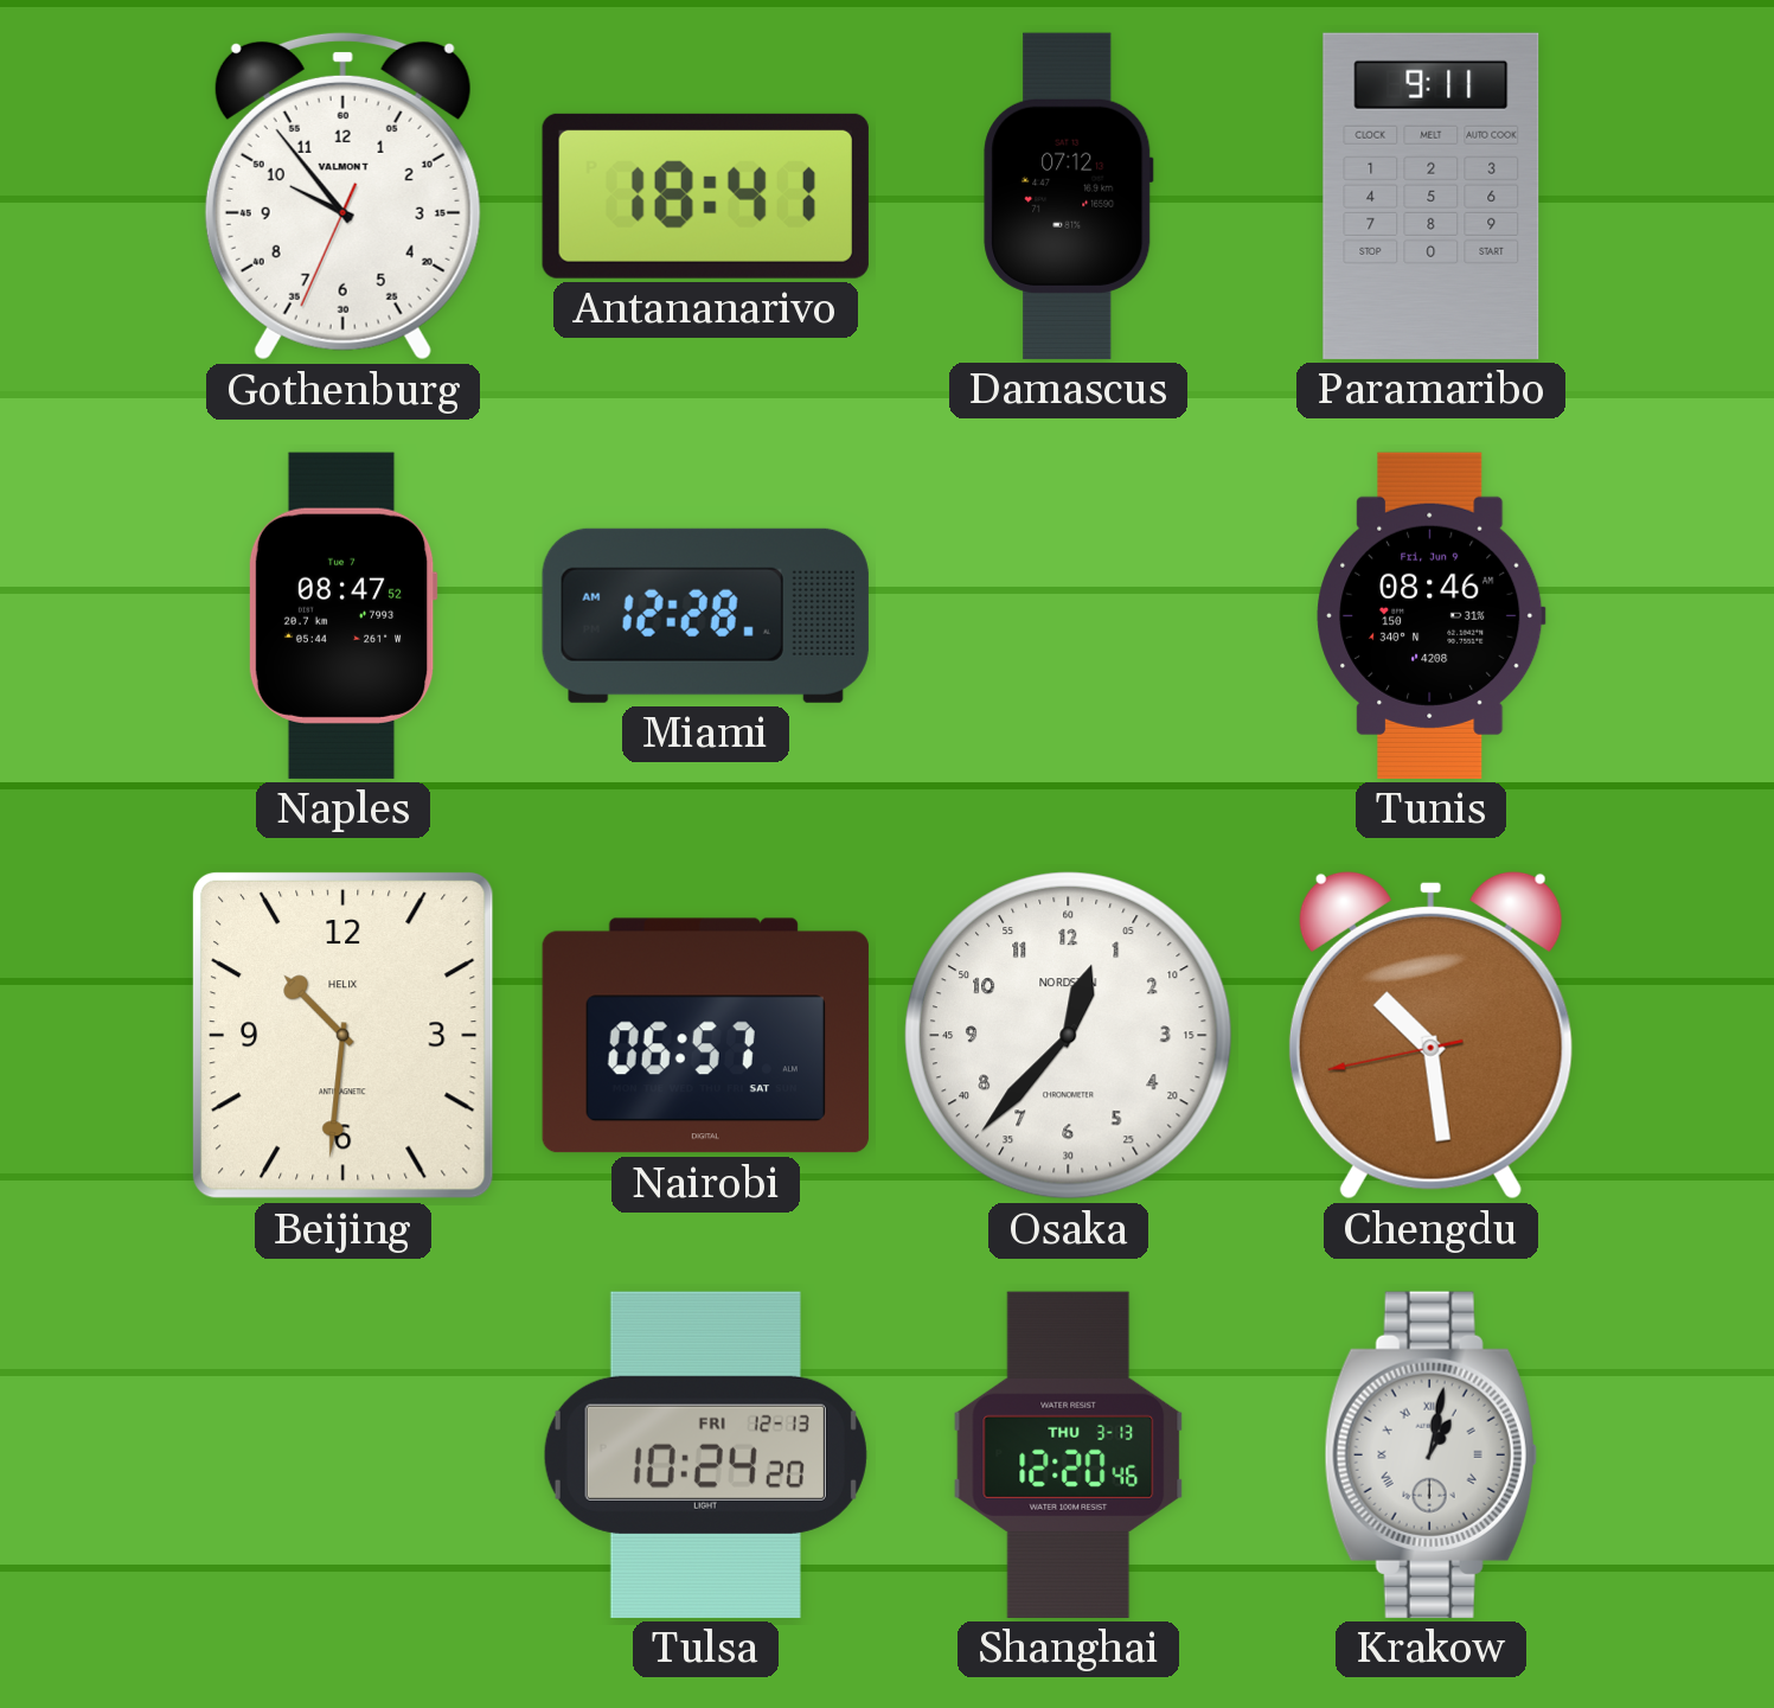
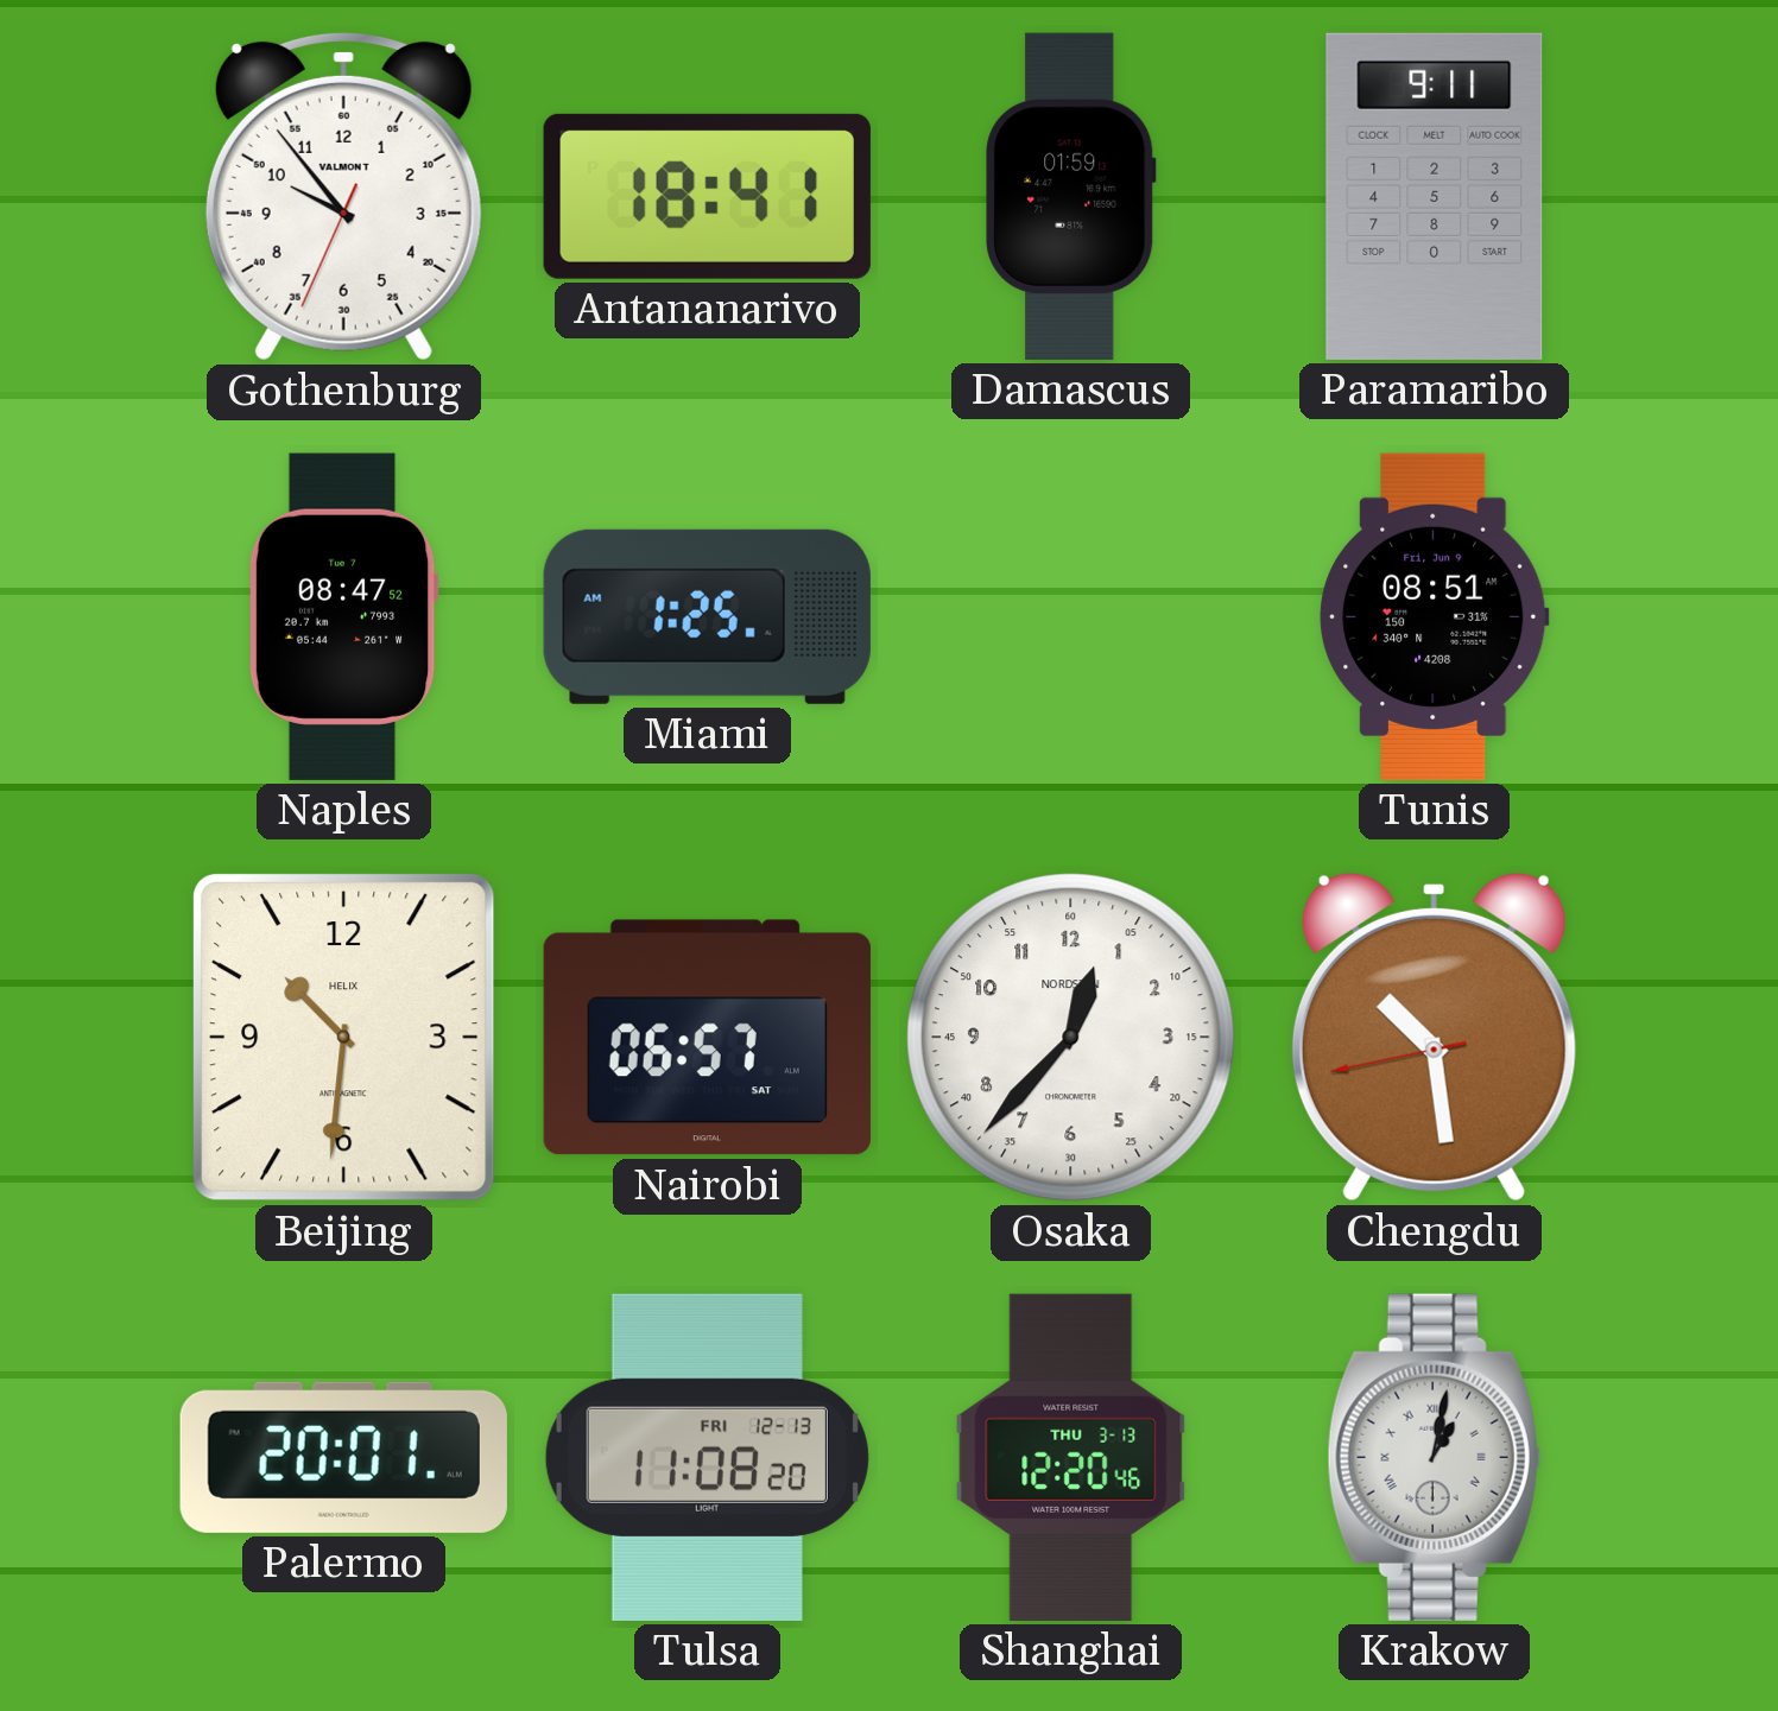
Damascus: 07:12 -> 01:59 (1071, 196)
Miami: 12:28 -> 1:25 (707, 616)
Tunis: 08:46 -> 08:51 (1435, 616)
Palermo: none -> 20:01 (343, 1457)
Tulsa: 10:24 -> 11:08 (707, 1457)
